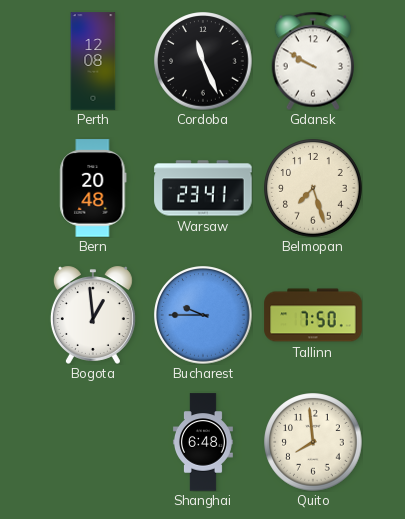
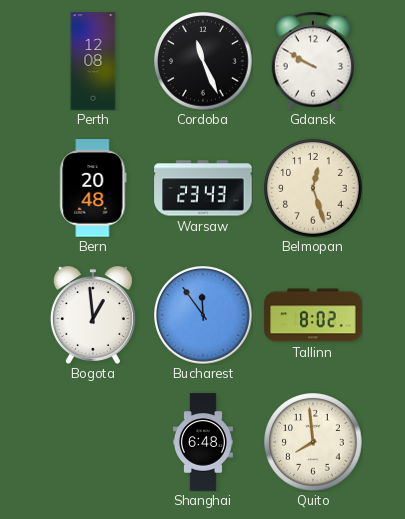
Warsaw: 23:41 -> 23:43 (203, 188)
Belmopan: 7:27 -> 12:27 (313, 188)
Bucharest: 9:45 -> 11:54 (203, 315)
Tallinn: 7:50 -> 8:02 (313, 315)
